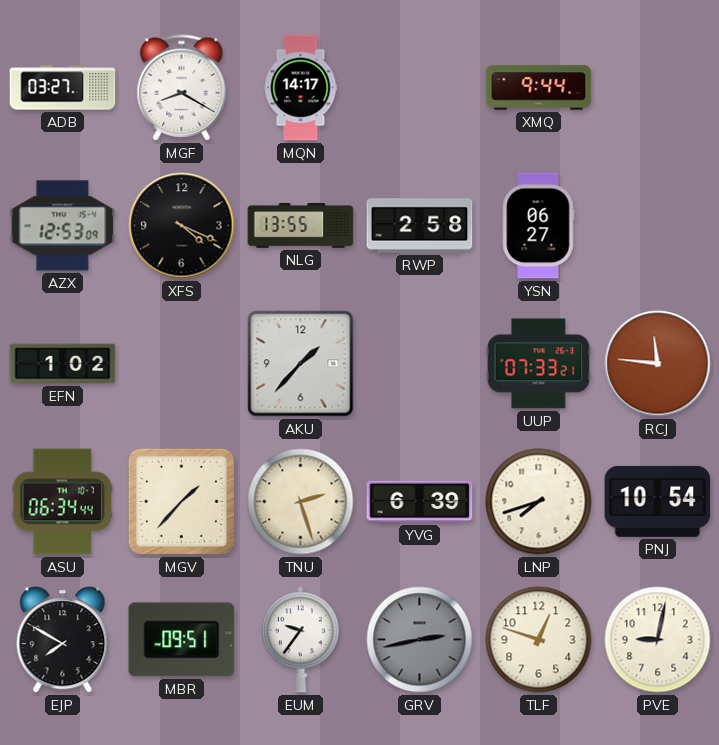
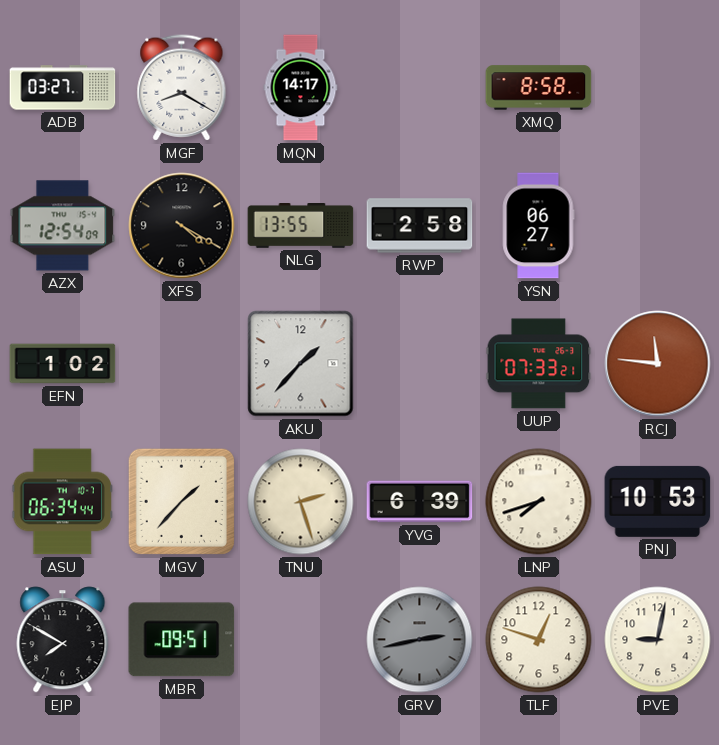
XMQ: 9:44 -> 8:58 (539, 88)
AZX: 12:53 -> 12:54 (63, 226)
XFS: 4:19 -> 4:20 (182, 226)
PNJ: 10:54 -> 10:53 (658, 501)
EUM: 9:36 -> none (301, 640)
